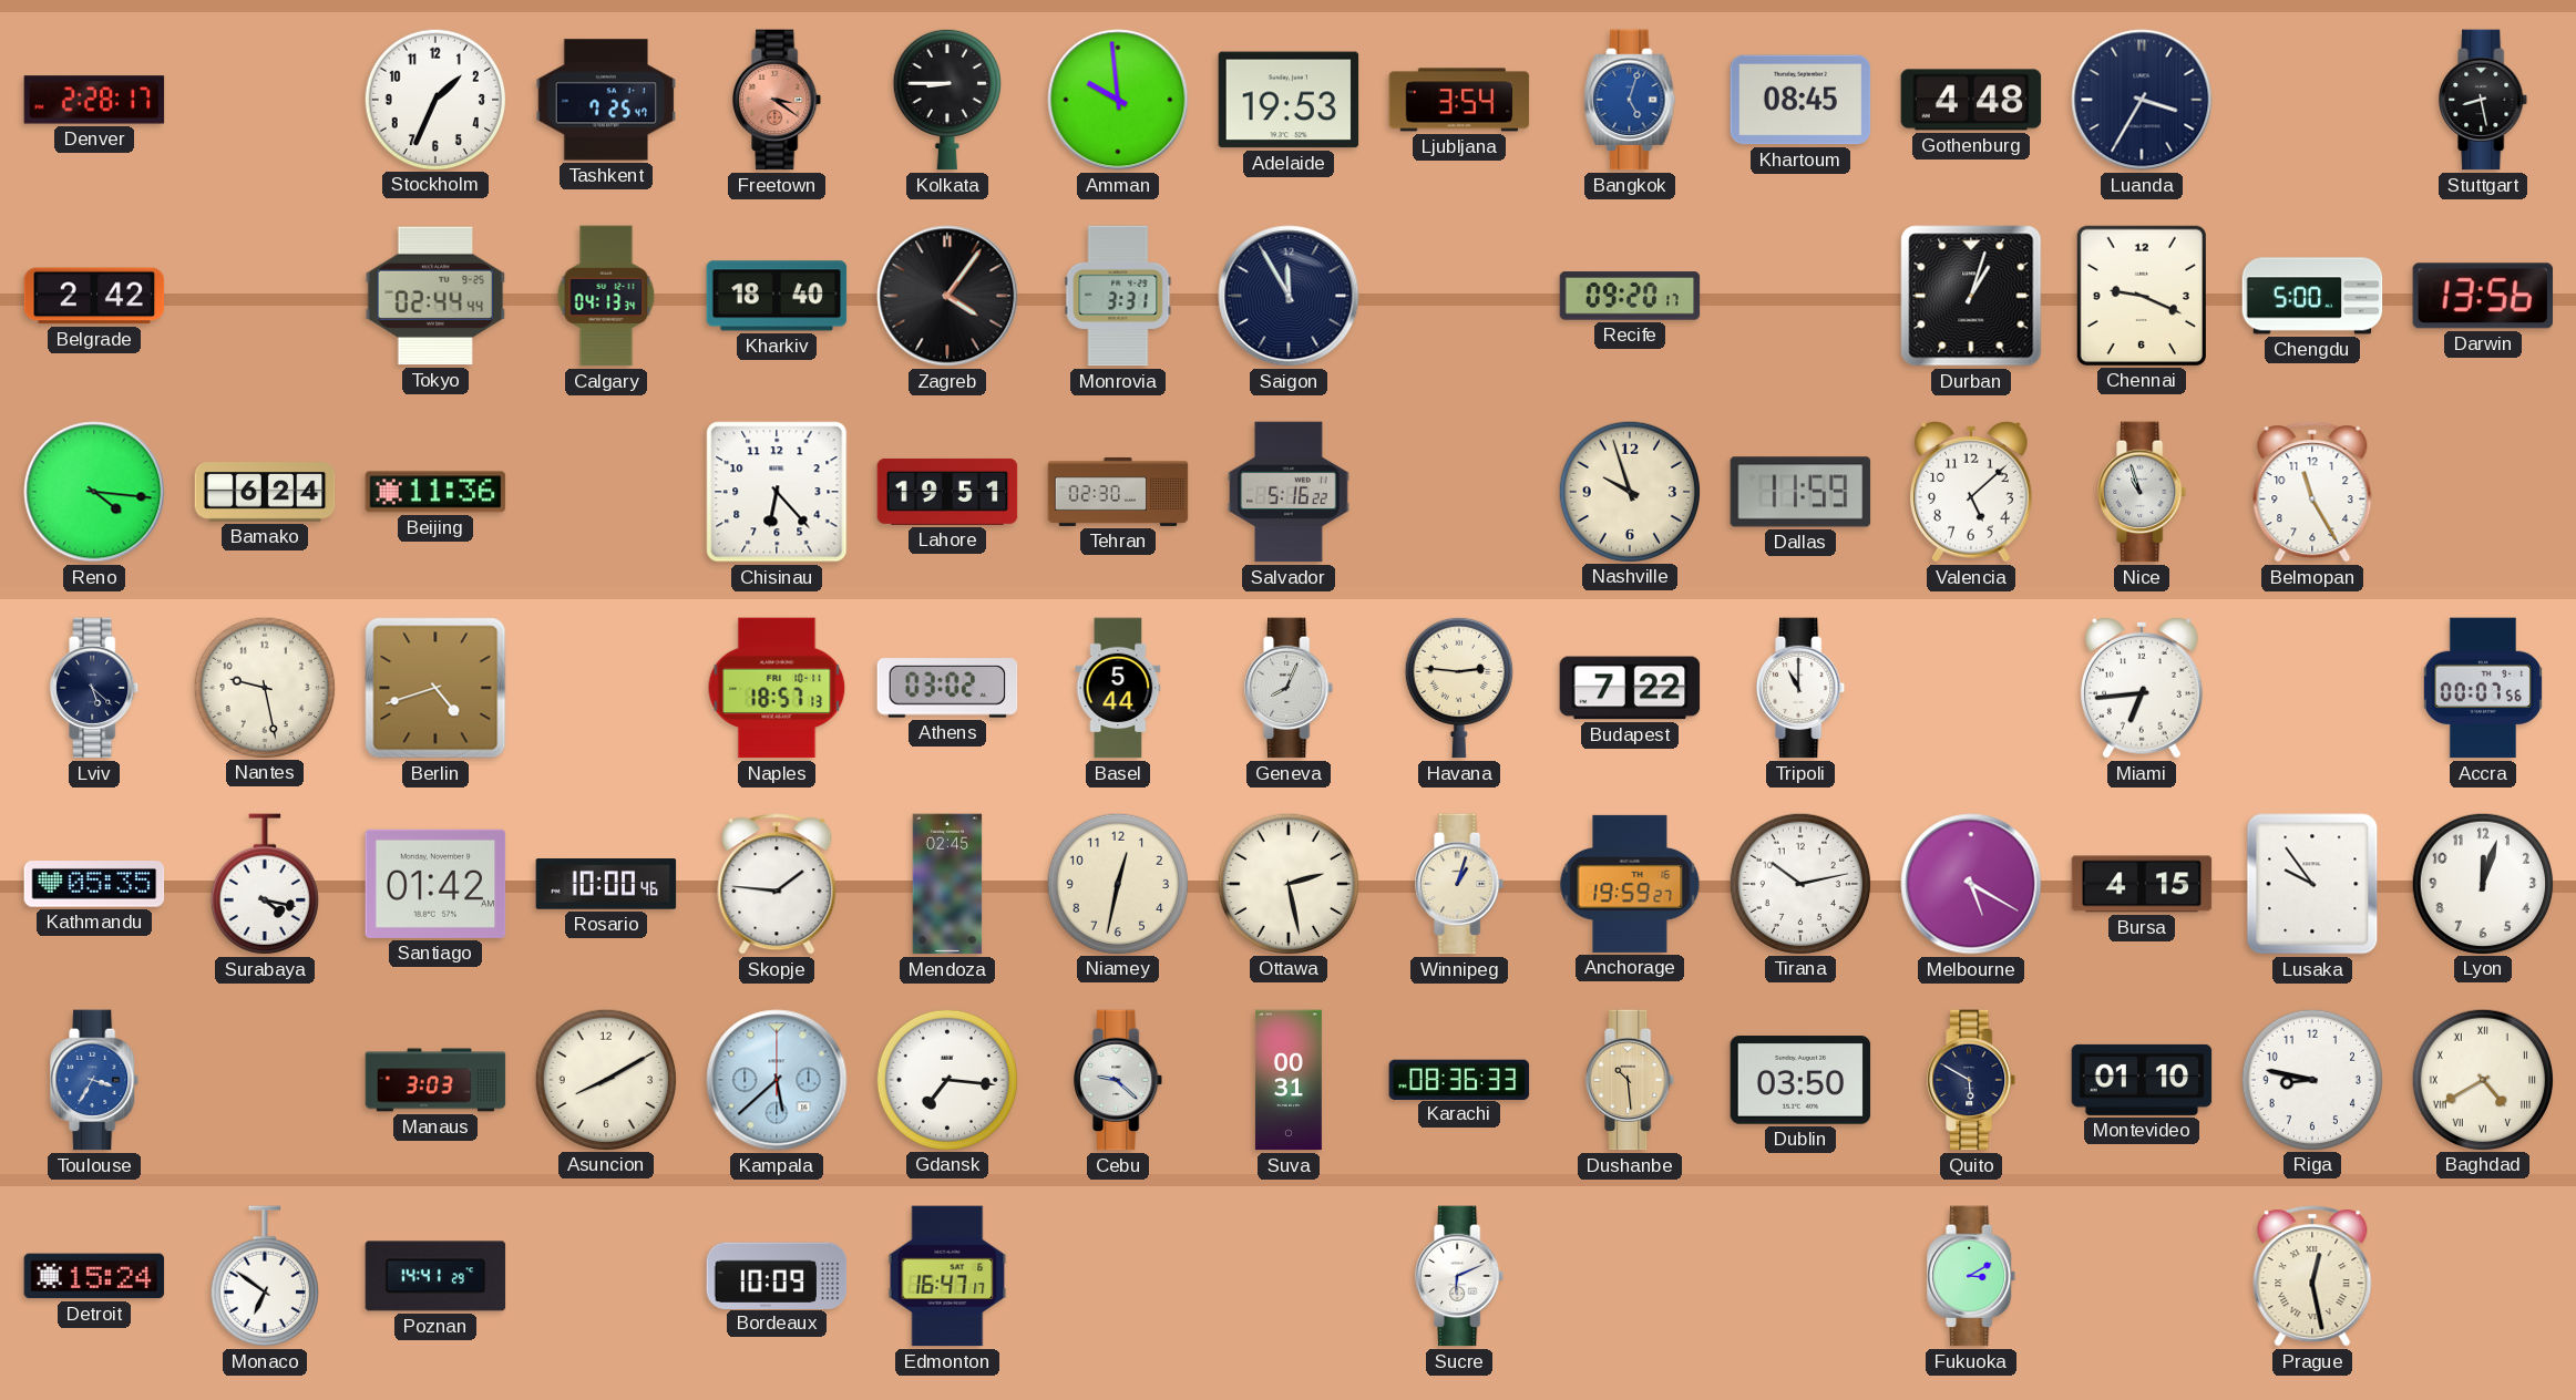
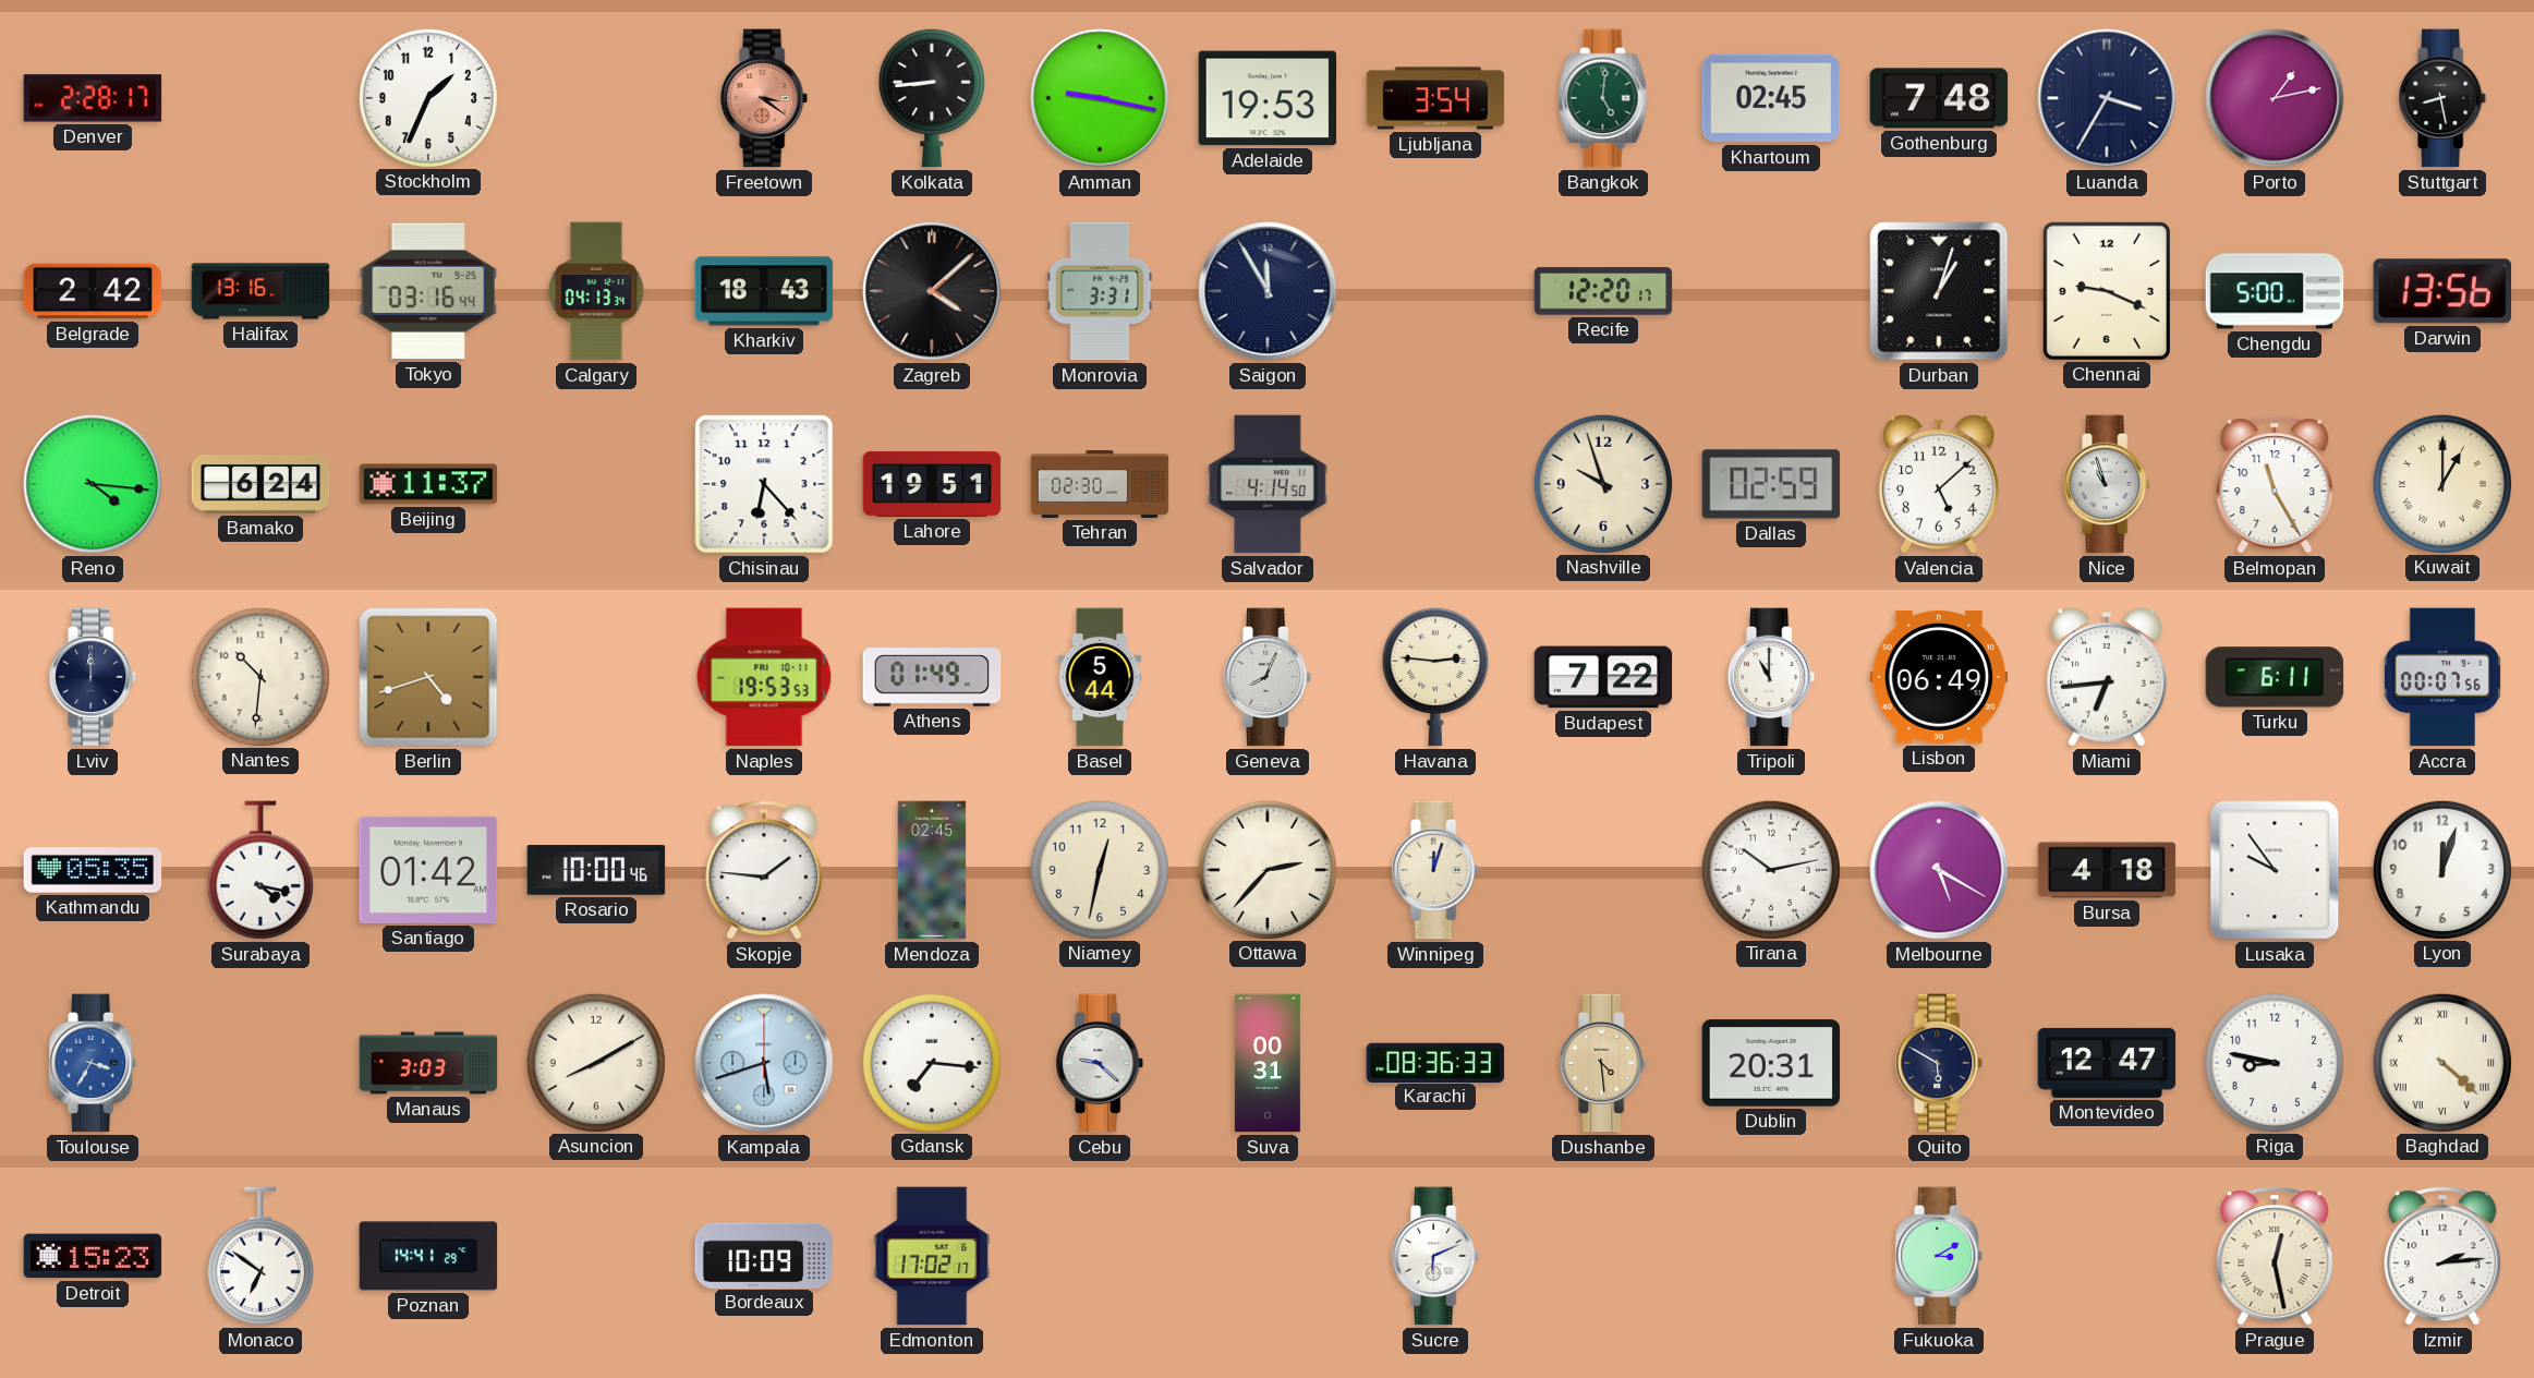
Tashkent: 7:25 -> none (606, 100)
Kolkata: 8:45 -> 8:44 (932, 98)
Amman: 9:59 -> 9:17 (1100, 98)
Bangkok: 5:03 -> 5:01 (1603, 98)
Bangkok dial: blue -> green (1603, 98)
Khartoum: 08:45 -> 02:45 (1771, 98)
Gothenburg: 4:48 -> 7:48 (1939, 98)
Porto: none -> 1:13 (2275, 98)
Halifax: none -> 13:16 (260, 291)
Tokyo: 02:44 -> 03:16 (428, 291)
Kharkiv: 18:40 -> 18:43 (764, 291)
Zagreb: 4:06 -> 4:08 (932, 291)
Recife: 09:20 -> 12:20 (1603, 291)
Beijing: 11:36 -> 11:37 (428, 484)
Salvador: 5:16 -> 4:14 (1268, 484)
Dallas: 11:59 -> 02:59 (1771, 484)
Kuwait: none -> 1:00 (2441, 483)
Lviv: 5:22 -> 12:00 (94, 677)
Nantes: 9:28 -> 10:31 (259, 676)
Naples: 18:57 -> 19:53 (764, 677)
Athens: 03:02 -> 01:49 (932, 677)
Lisbon: none -> 06:49 (1939, 677)
Turku: none -> 6:11 (2275, 677)
Ottawa: 2:28 -> 2:37 (1266, 869)
Winnipeg: 1:03 -> 12:03 (1436, 870)
Anchorage: 19:59 -> none (1630, 884)
Bursa: 4:15 -> 4:18 (2107, 870)
Kampala: 5:38 -> 5:42 (764, 1063)
Dushanbe: 10:29 -> 4:29 (1604, 1063)
Dublin: 03:50 -> 20:31 (1771, 1063)
Montevideo: 01:10 -> 12:47 (2107, 1063)
Baghdad: 4:40 -> 4:22 (2441, 1062)
Detroit: 15:24 -> 15:23 (93, 1256)
Edmonton: 16:47 -> 17:02 (932, 1256)
Izmir: none -> 2:14 (2442, 1256)
